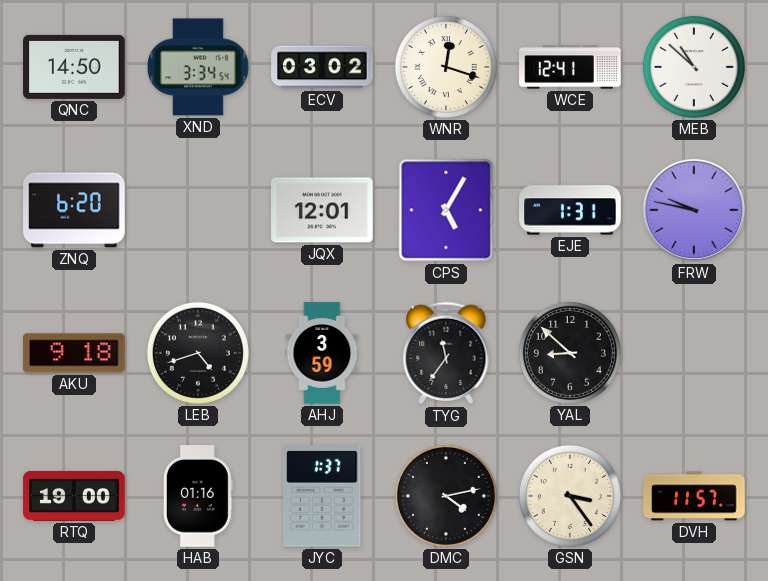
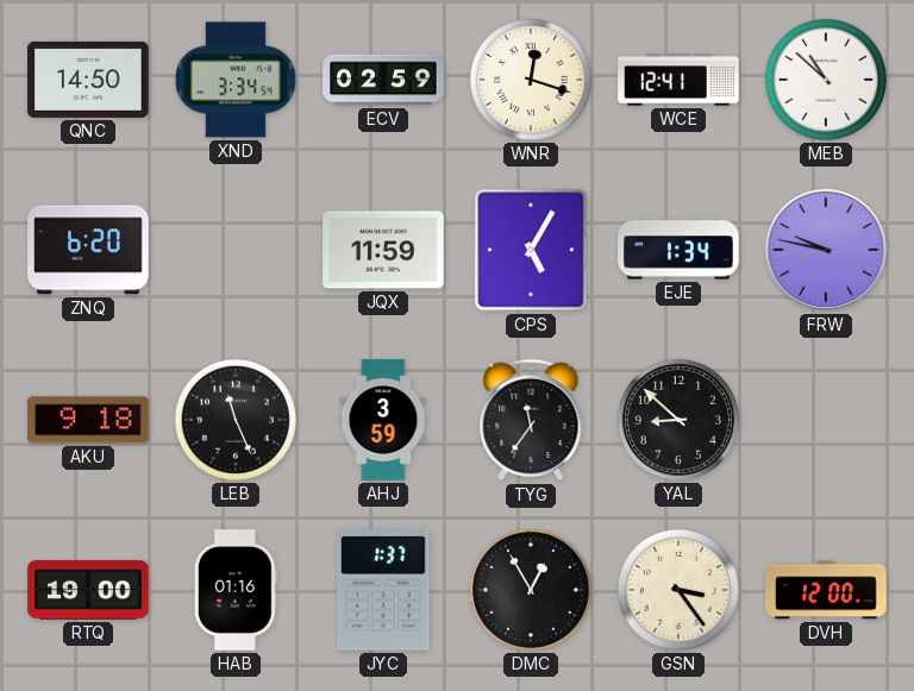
ECV: 03:02 -> 02:59 (383, 80)
JQX: 12:01 -> 11:59 (383, 250)
EJE: 1:31 -> 1:34 (678, 250)
LEB: 4:42 -> 11:26 (236, 420)
DMC: 4:13 -> 12:55 (531, 590)
DVH: 11:57 -> 12:00 (826, 590)
